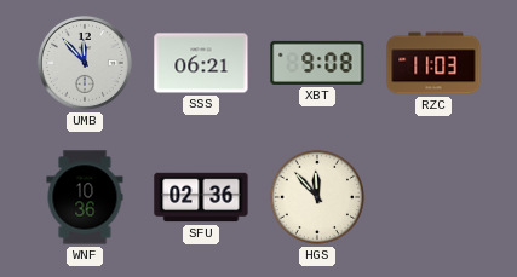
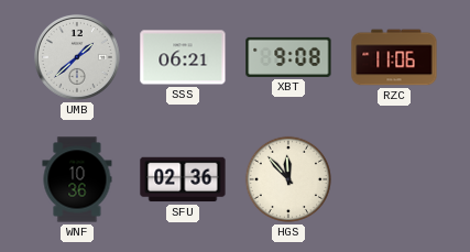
UMB: 11:53 -> 1:38 (77, 57)
RZC: 11:03 -> 11:06 (394, 57)
